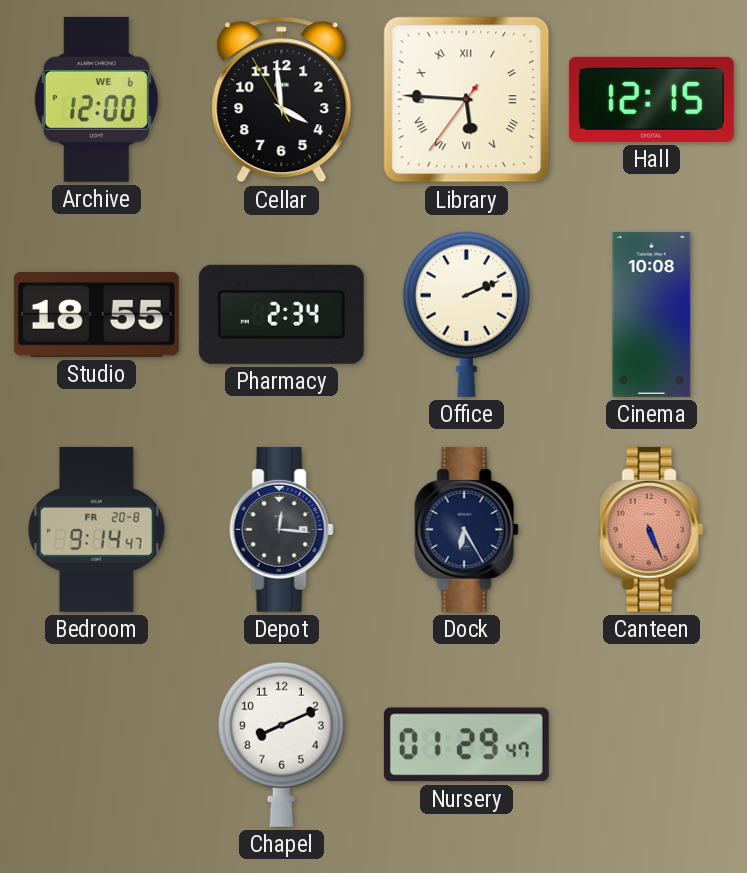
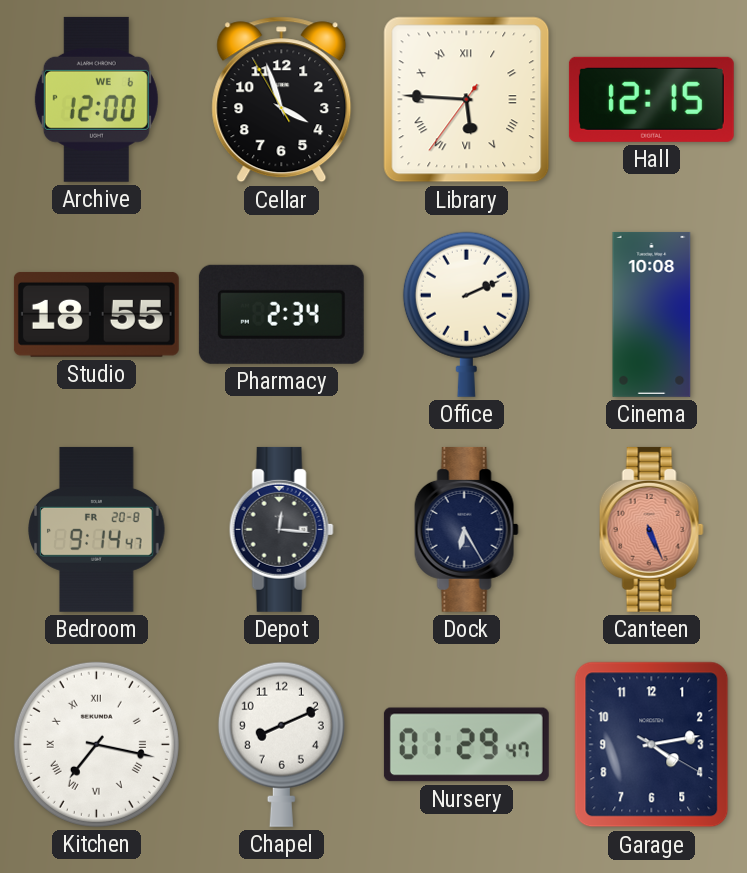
Cellar: 3:58 -> 3:56 (282, 100)
Kitchen: none -> 7:17 (96, 744)
Garage: none -> 4:13 (652, 745)
